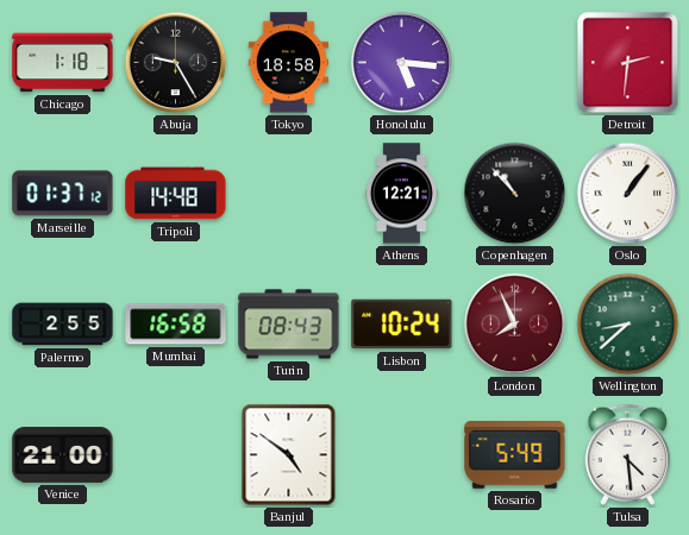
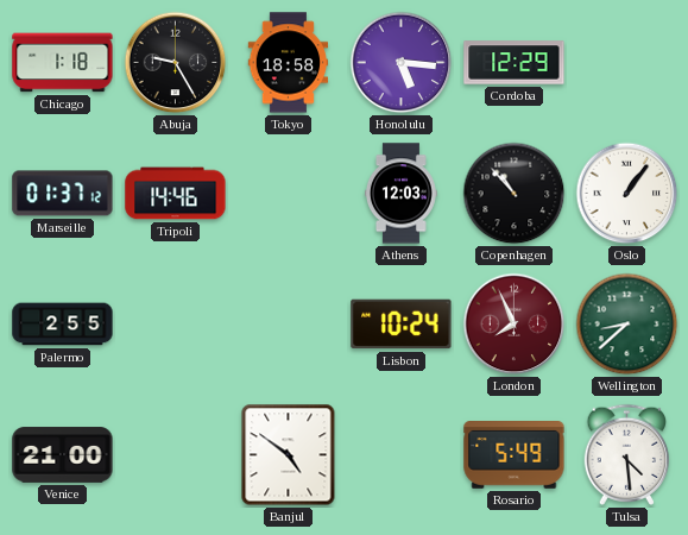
Cordoba: none -> 12:29 (515, 63)
Detroit: 2:31 -> none (628, 63)
Tripoli: 14:48 -> 14:46 (176, 194)
Athens: 12:21 -> 12:03 (400, 194)
Mumbai: 16:58 -> none (176, 325)
Turin: 08:43 -> none (289, 325)
